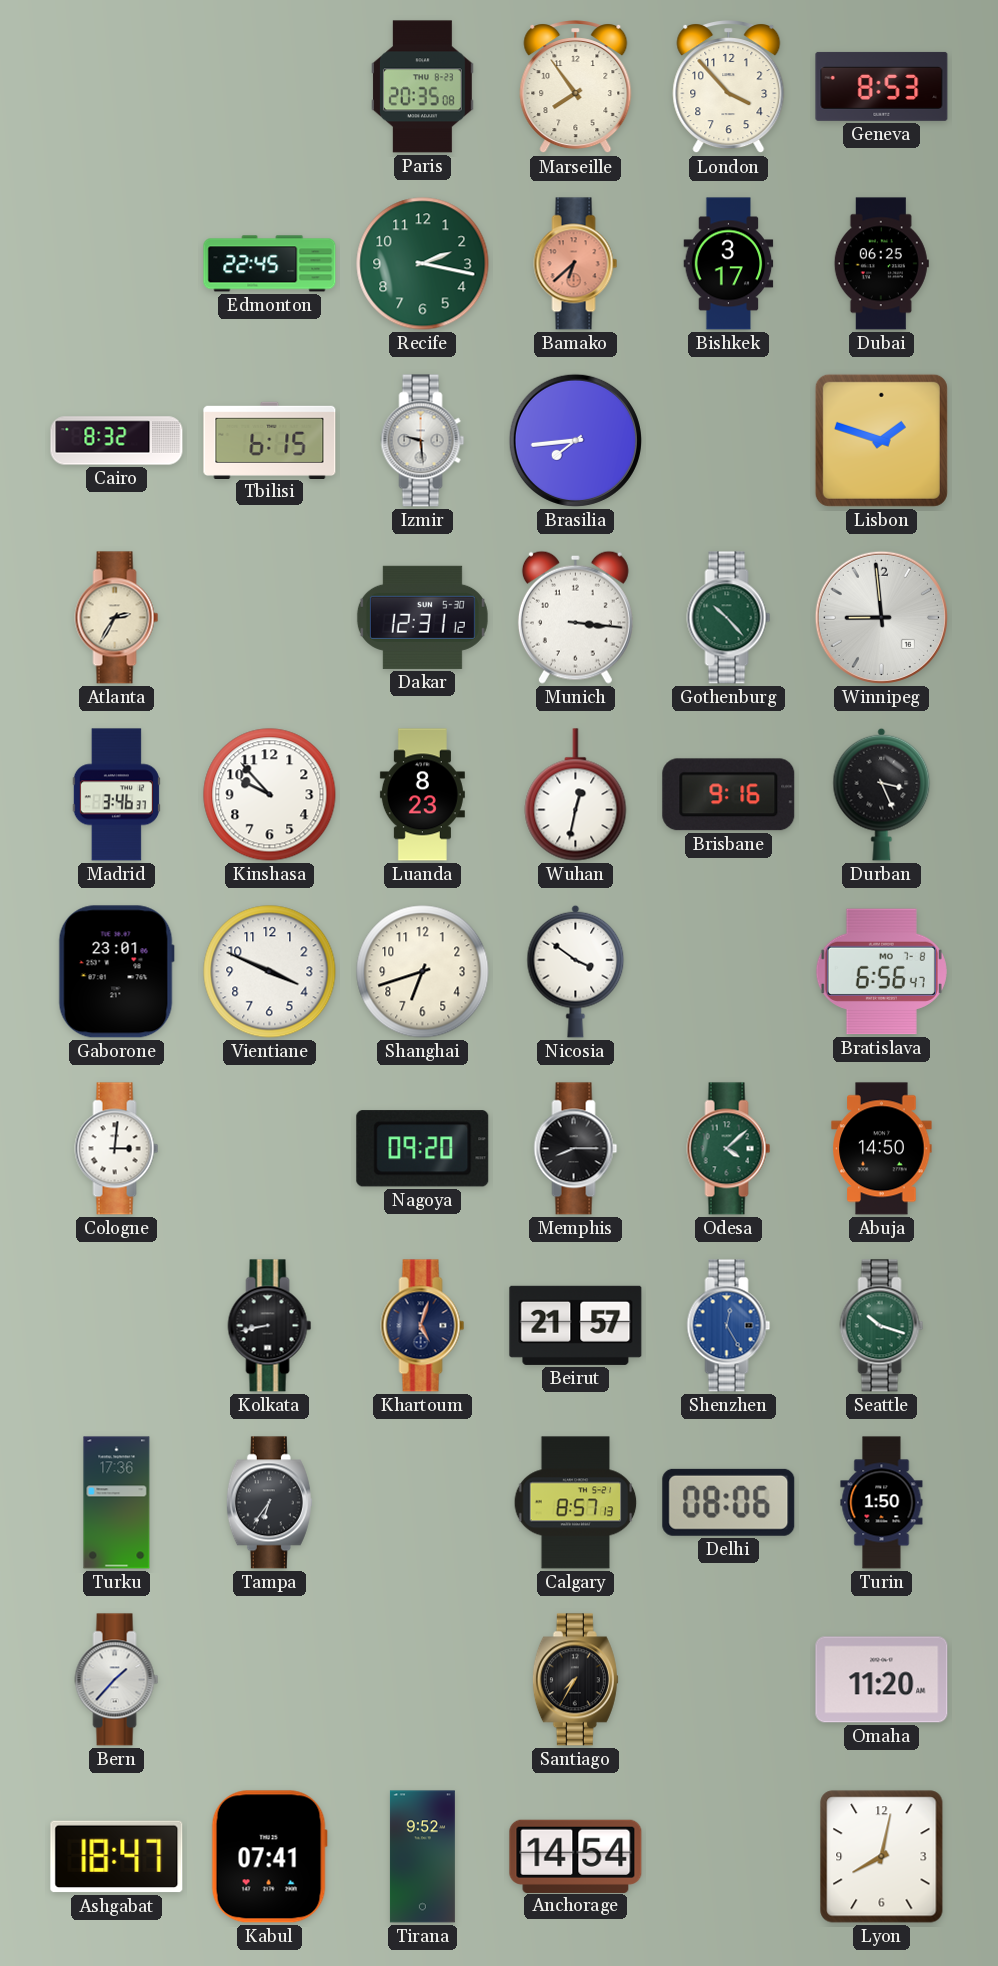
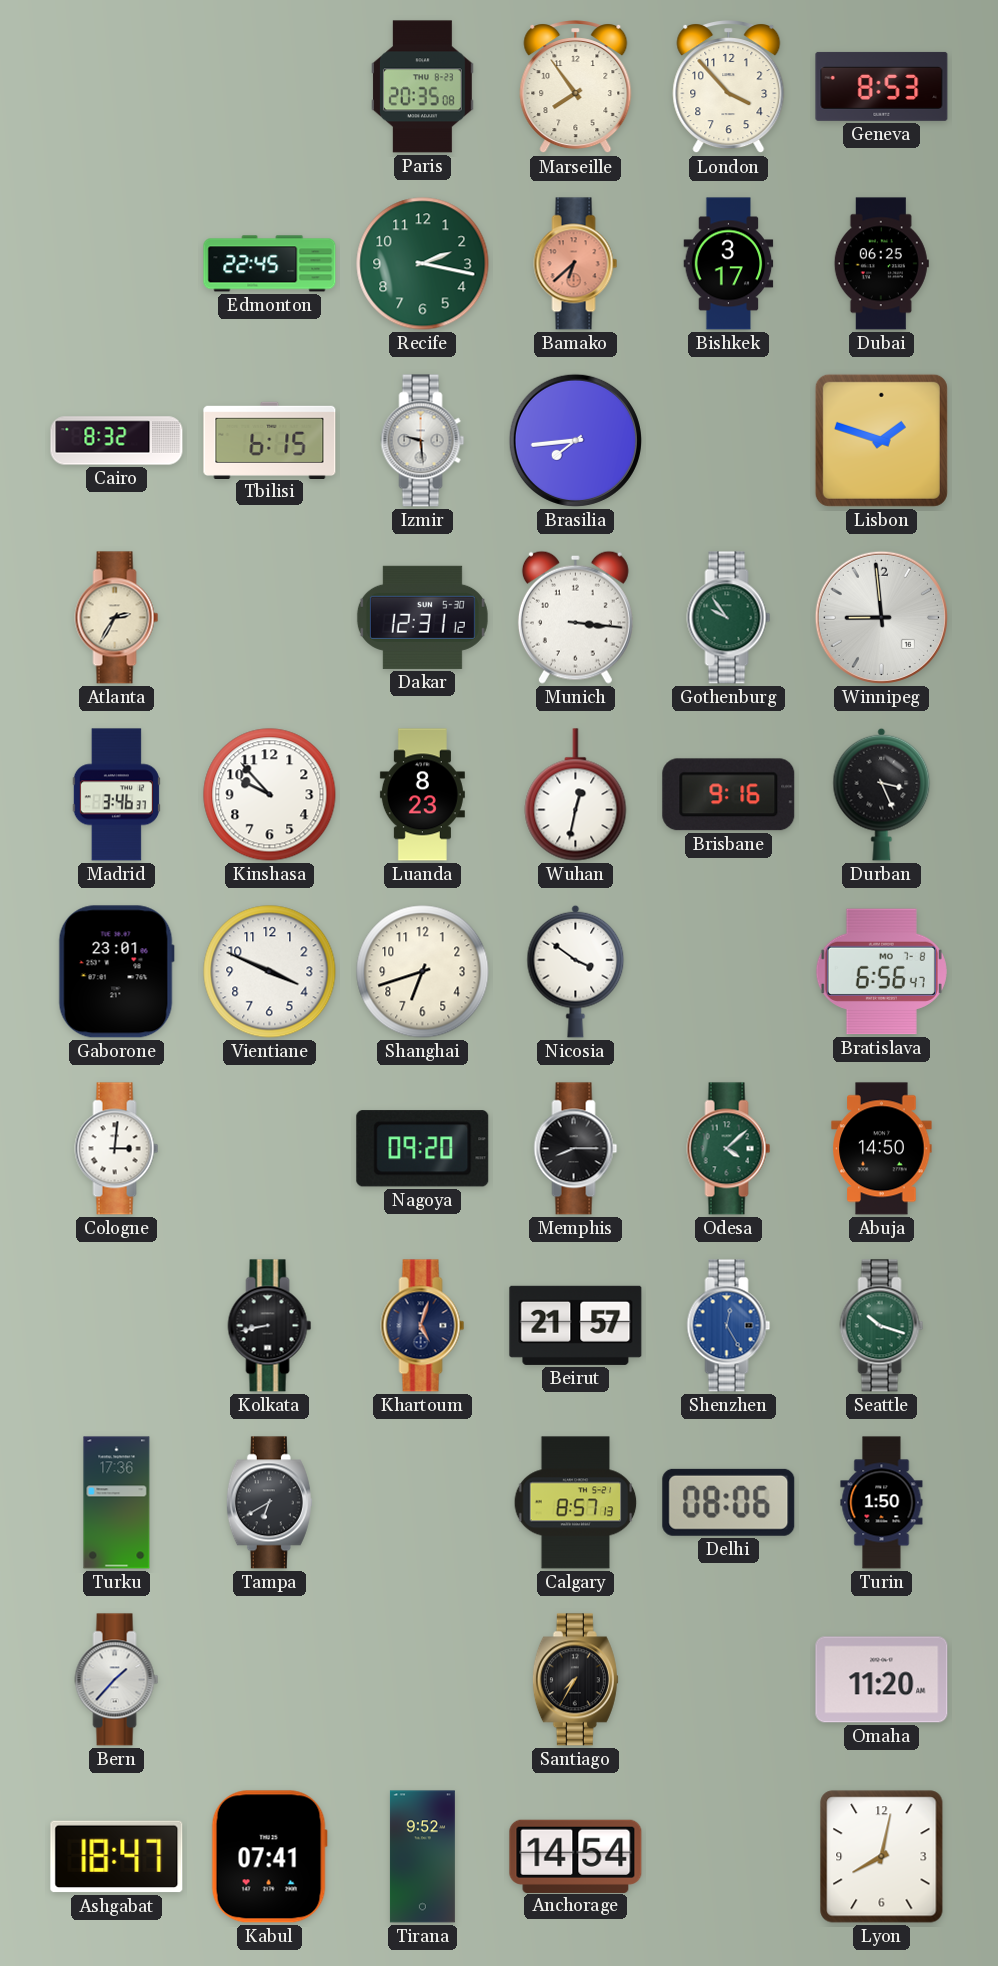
Gothenburg: 10:23 -> 9:54 (729, 618)
Tampa: 6:36 -> 6:40 (269, 1503)
